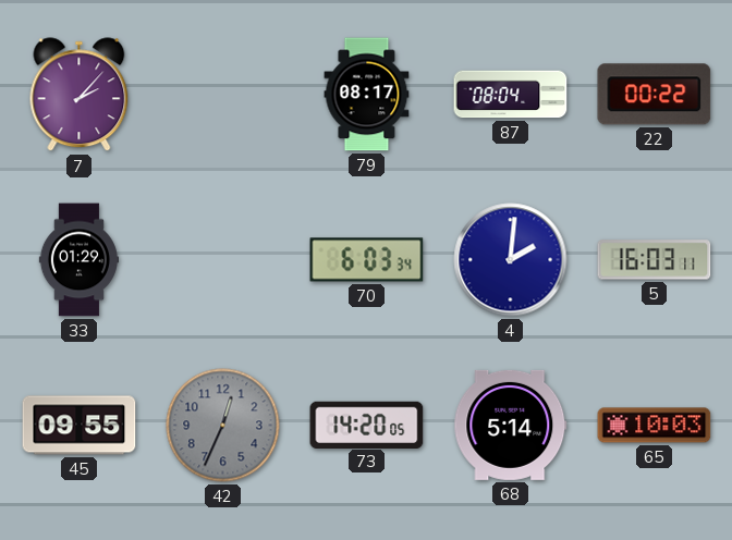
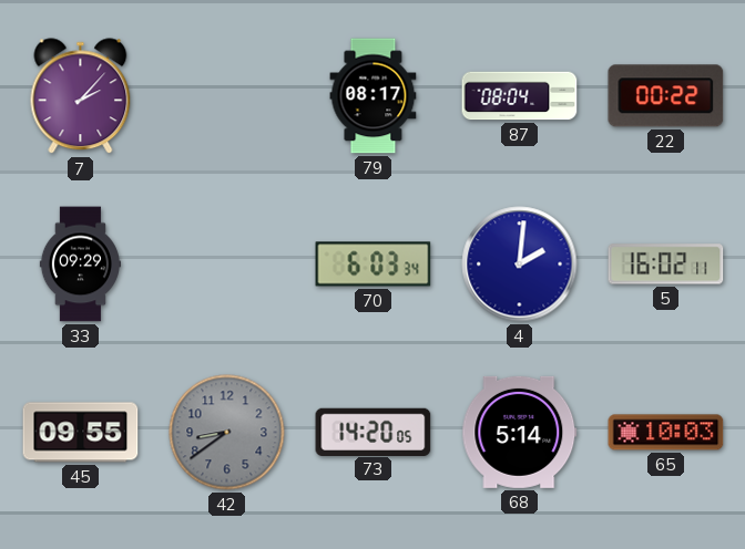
33: 01:29 -> 09:29 (80, 265)
5: 16:03 -> 16:02 (666, 265)
42: 12:34 -> 8:39 (227, 433)
